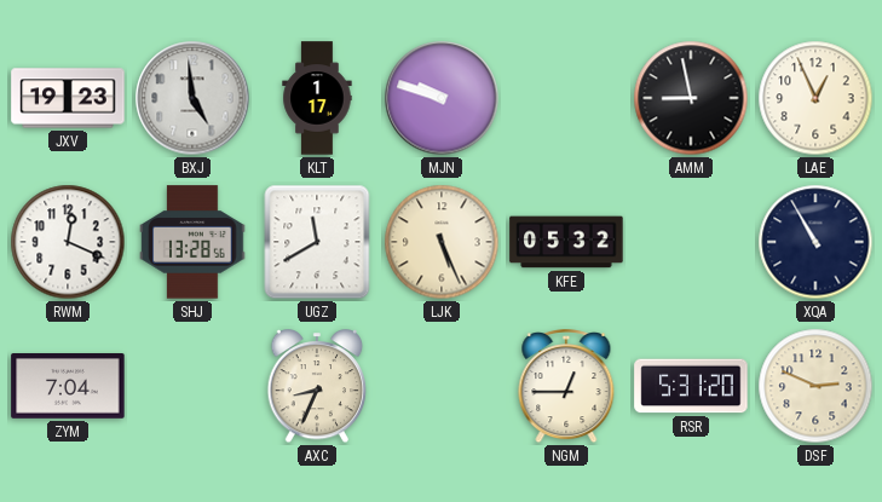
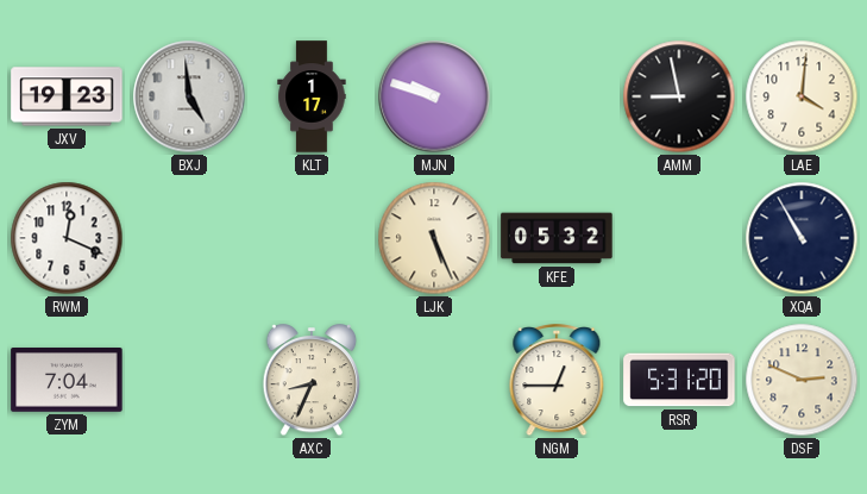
LAE: 12:56 -> 4:01 (802, 96)
SHJ: 13:28 -> none (192, 242)
UGZ: 11:40 -> none (317, 242)
